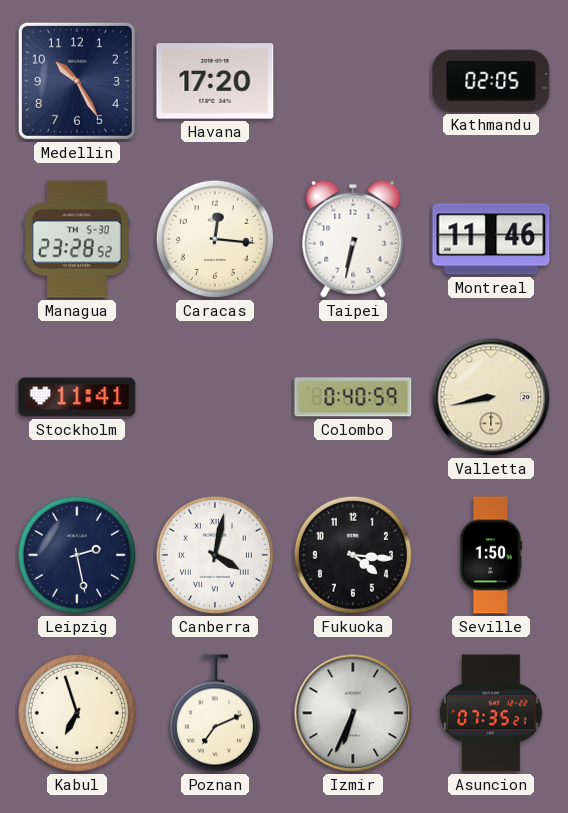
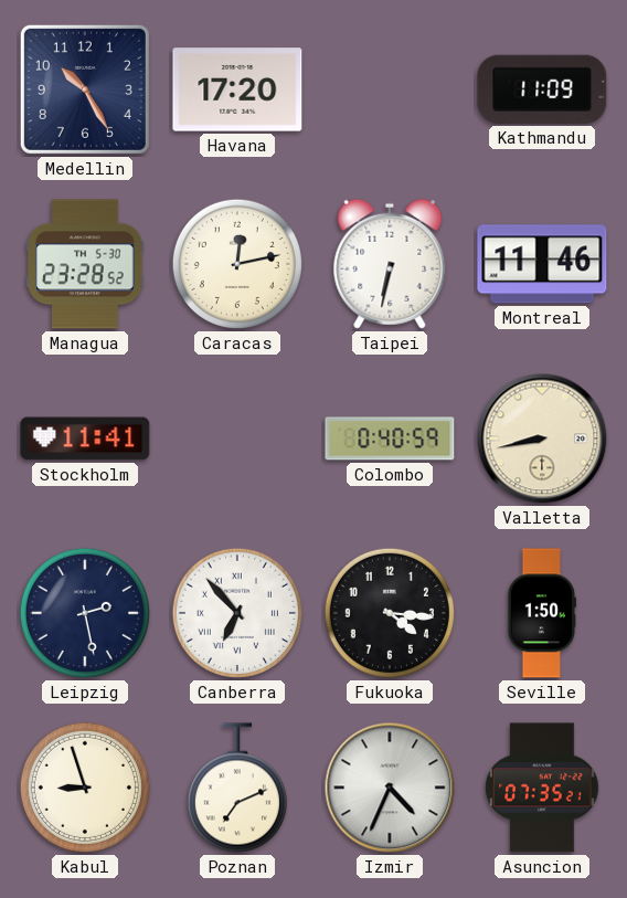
Kathmandu: 02:05 -> 11:09 (542, 89)
Caracas: 12:16 -> 12:13 (237, 264)
Canberra: 4:02 -> 6:53 (237, 613)
Kabul: 6:57 -> 8:57 (85, 788)
Izmir: 6:34 -> 4:34 (390, 788)
